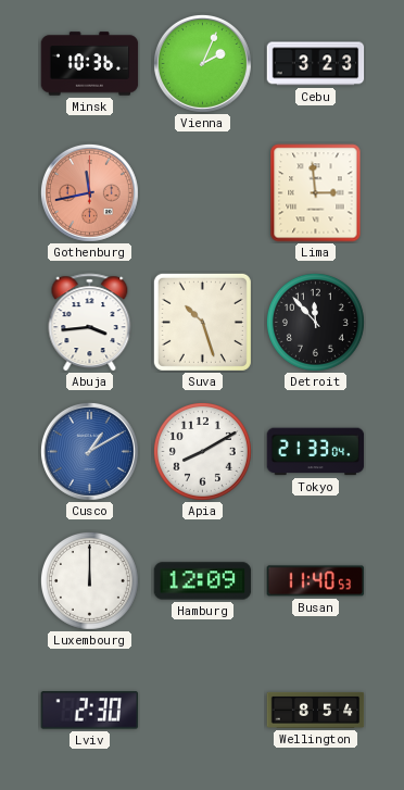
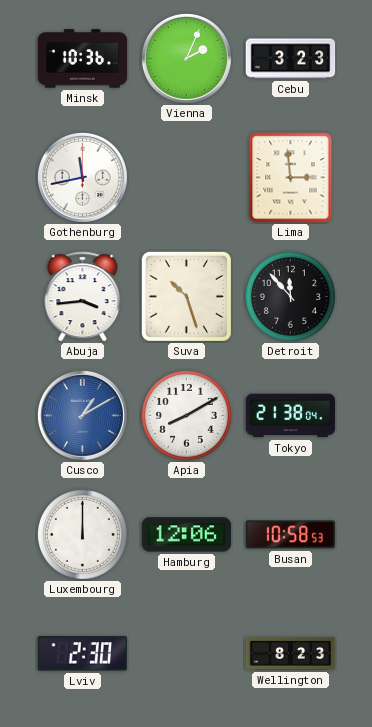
Gothenburg dial: salmon -> white (82, 177)
Tokyo: 21:33 -> 21:38 (291, 416)
Hamburg: 12:09 -> 12:06 (187, 535)
Busan: 11:40 -> 10:58 (291, 535)
Wellington: 8:54 -> 8:23 (291, 653)
